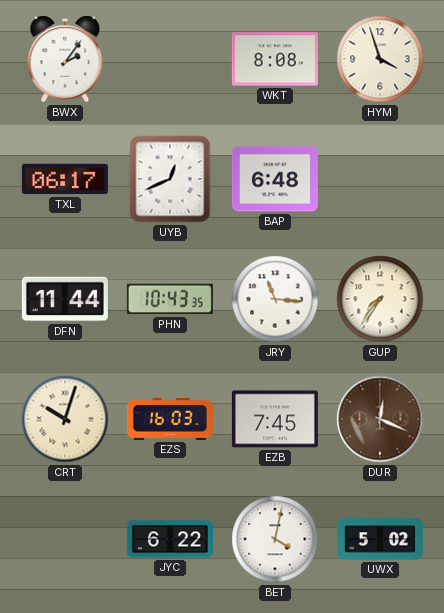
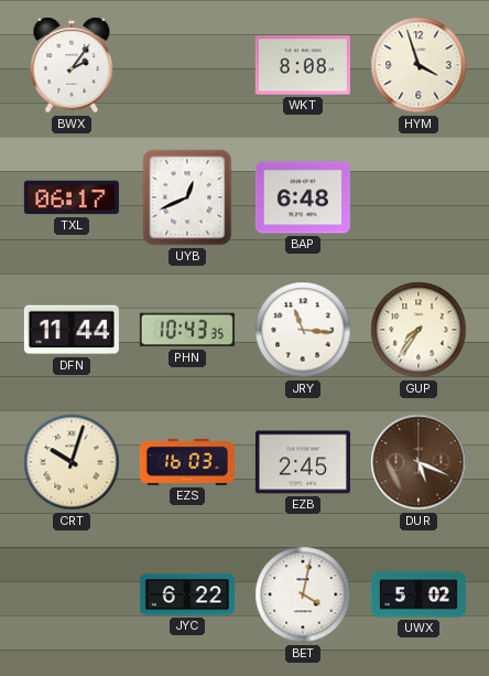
EZB: 7:45 -> 2:45 (303, 462)
DUR: 12:19 -> 5:19 (419, 462)
